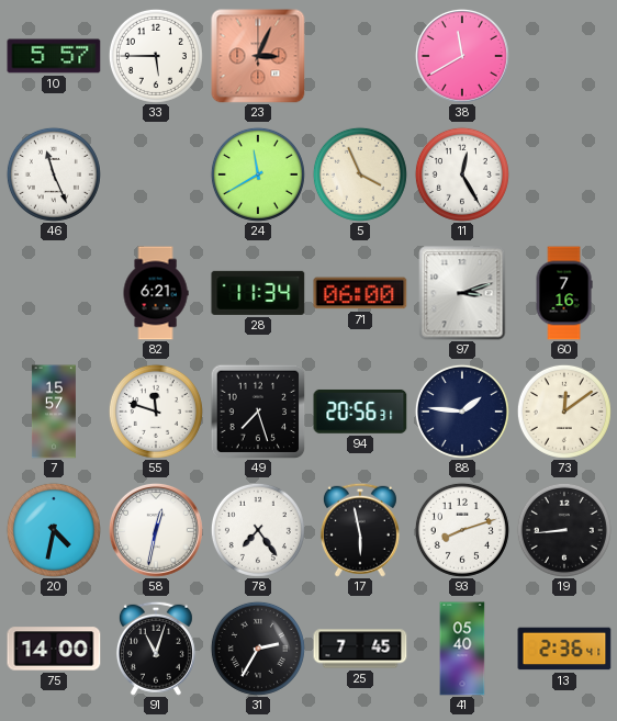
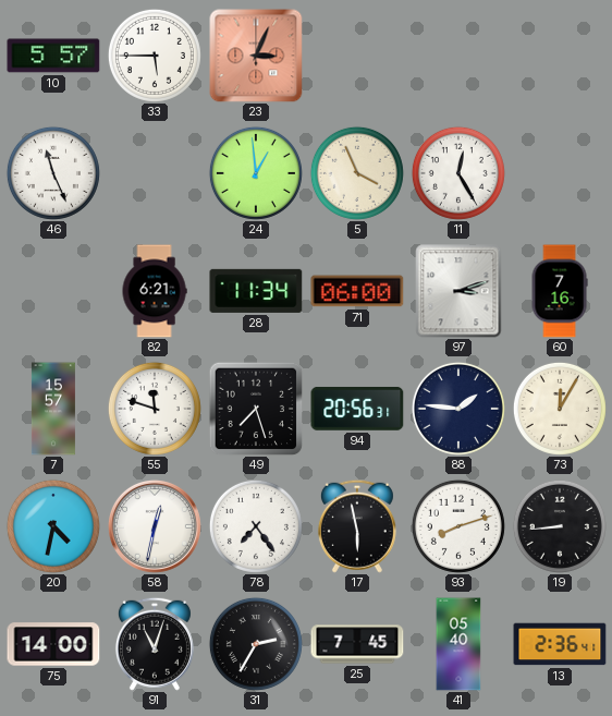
38: 11:40 -> none (462, 56)
24: 11:40 -> 12:59 (256, 173)
73: 12:09 -> 12:05 (560, 409)
